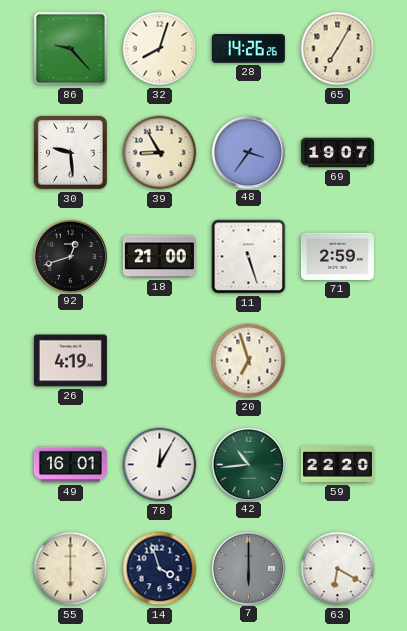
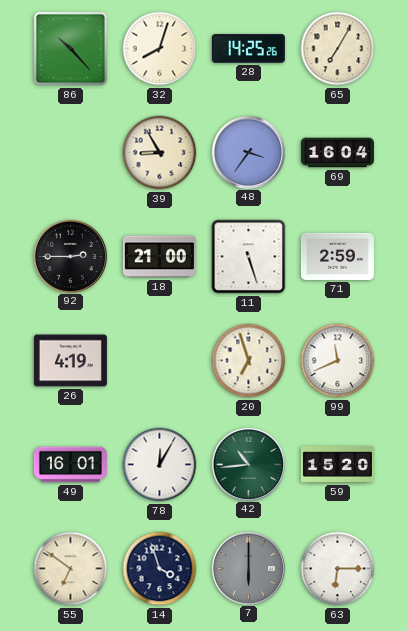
86: 9:23 -> 10:23 (71, 49)
28: 14:26 -> 14:25 (248, 49)
30: 9:29 -> none (70, 152)
69: 19:07 -> 16:04 (337, 153)
92: 12:42 -> 2:45 (70, 256)
99: none -> 11:41 (338, 361)
59: 22:20 -> 15:20 (337, 465)
55: 6:00 -> 6:51 (71, 569)
63: 6:20 -> 6:15 (338, 569)
